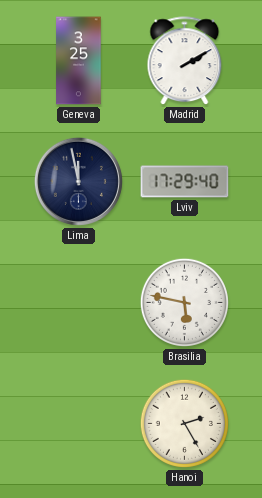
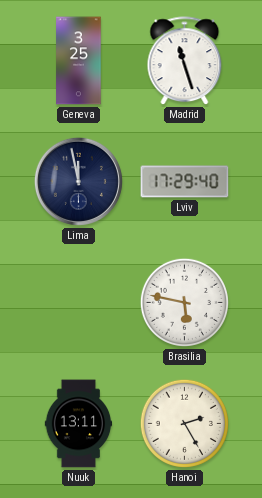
Madrid: 2:10 -> 11:27 (185, 61)
Nuuk: none -> 13:11 (79, 424)
